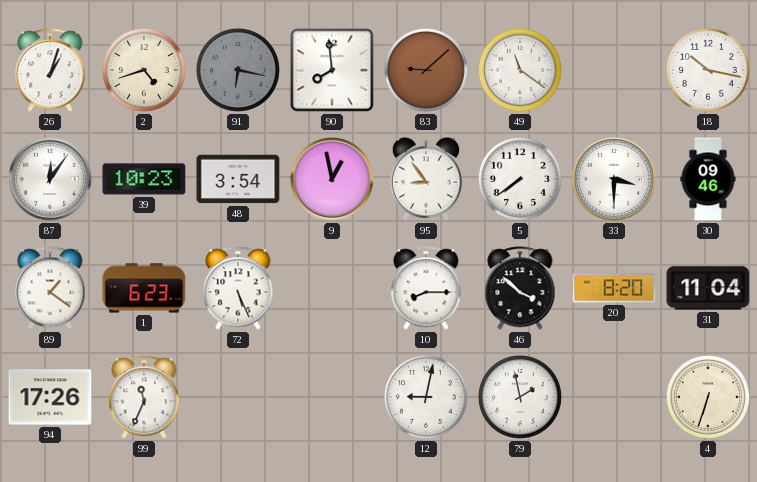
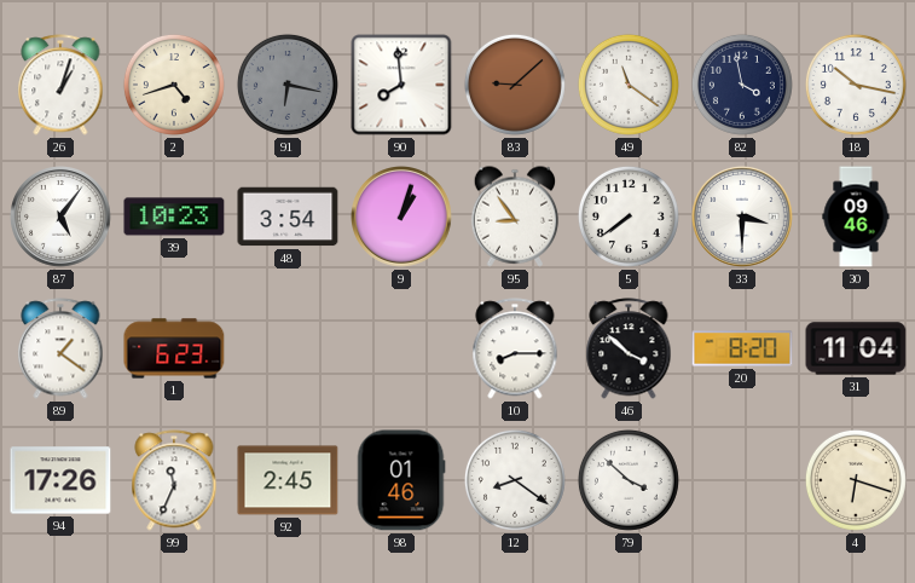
82: none -> 3:58 (742, 85)
87: 12:06 -> 5:06 (62, 218)
9: 12:58 -> 1:03 (403, 218)
72: 5:26 -> none (238, 288)
92: none -> 2:45 (288, 480)
98: none -> 01:46 (401, 480)
12: 9:02 -> 8:21 (515, 480)
79: 1:58 -> 3:52 (629, 480)
4: 6:33 -> 6:18 (856, 480)
